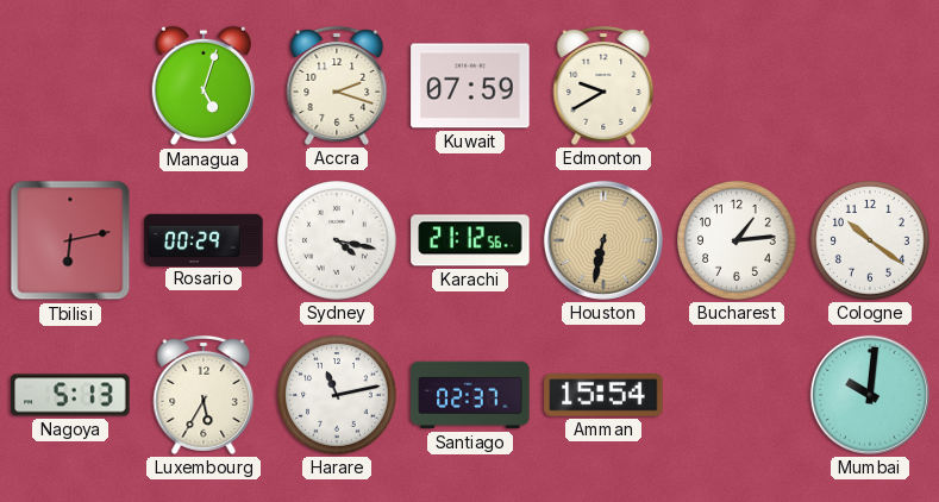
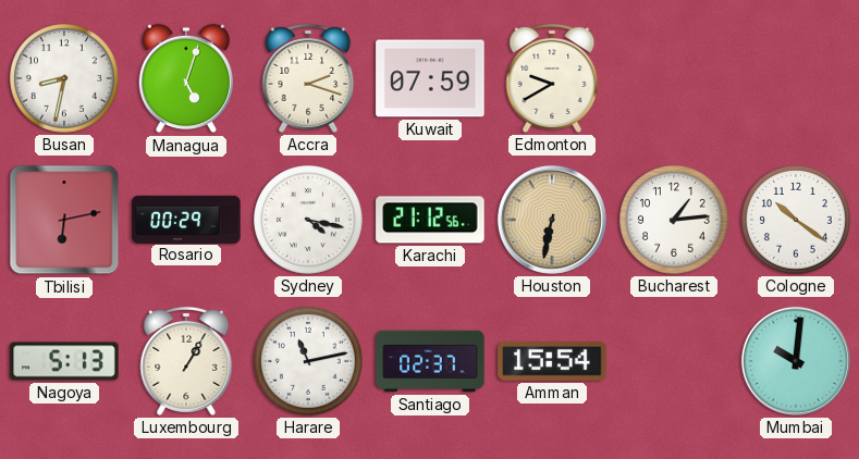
Busan: none -> 8:32 (65, 79)
Luxembourg: 5:35 -> 1:05 (186, 361)
